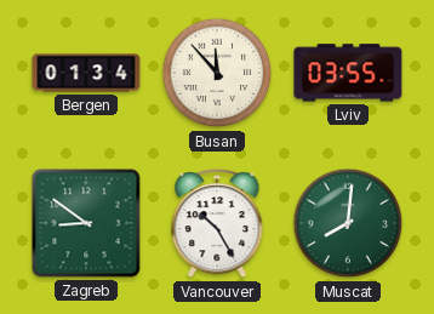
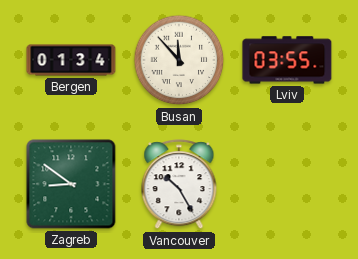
Muscat: 8:01 -> none (348, 223)
